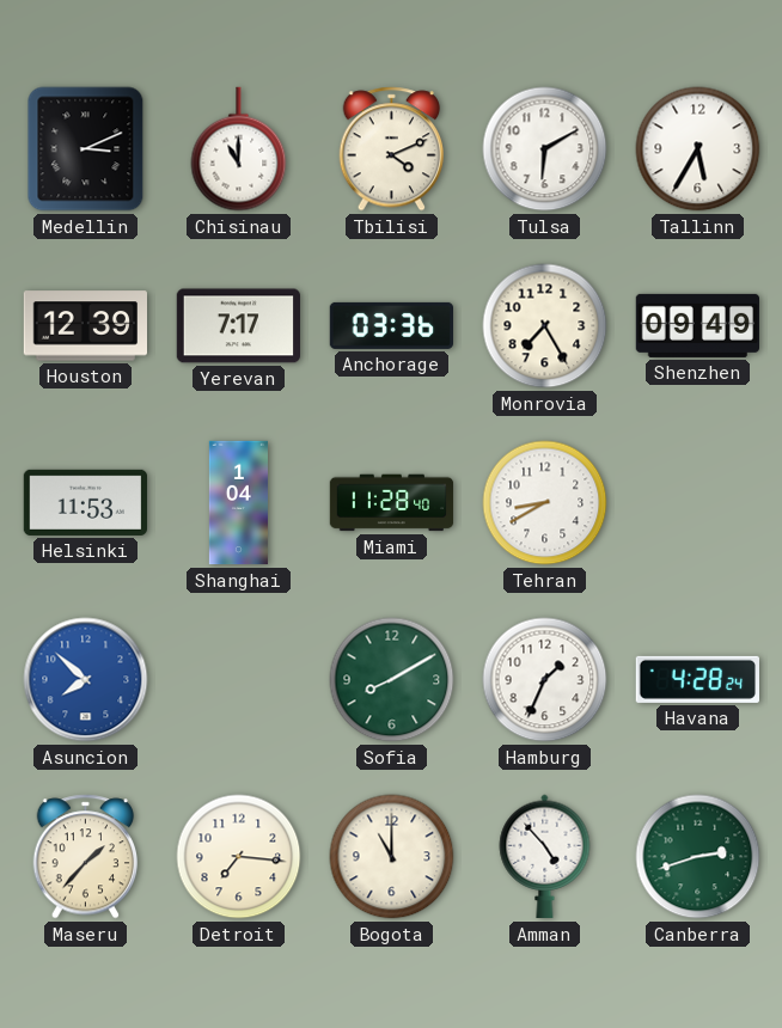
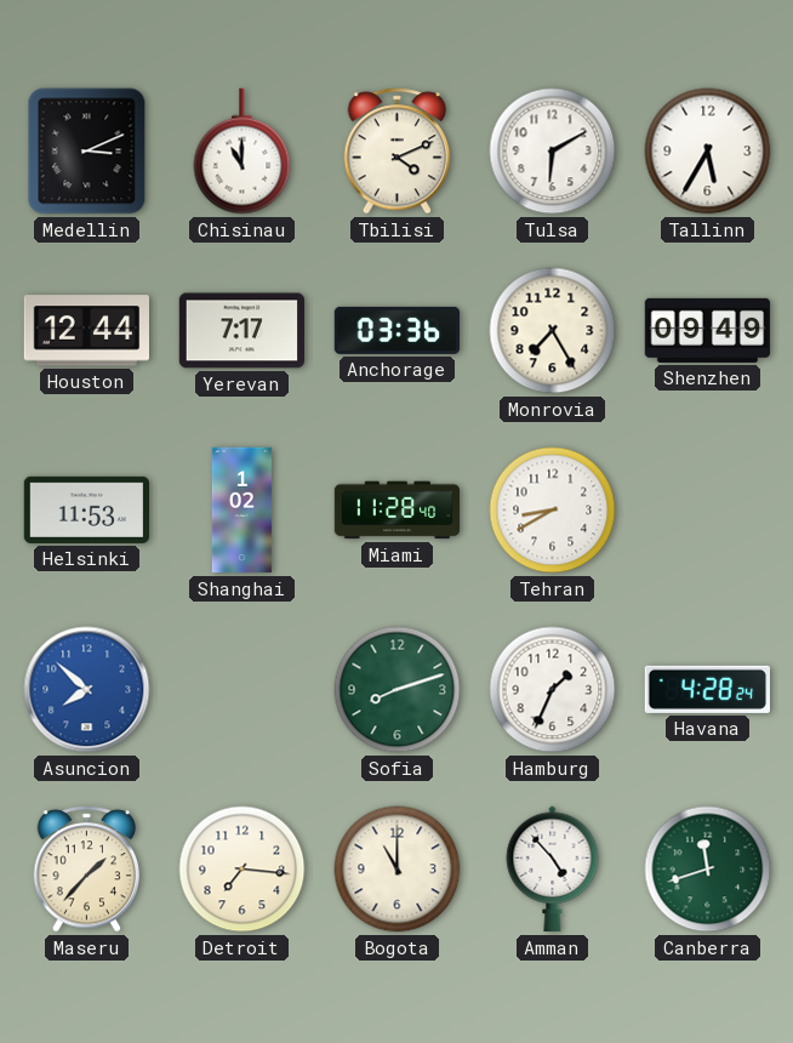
Houston: 12:39 -> 12:44 (86, 331)
Shanghai: 1:04 -> 1:02 (241, 511)
Sofia: 8:10 -> 8:12 (398, 690)
Canberra: 2:42 -> 11:42 (708, 870)
